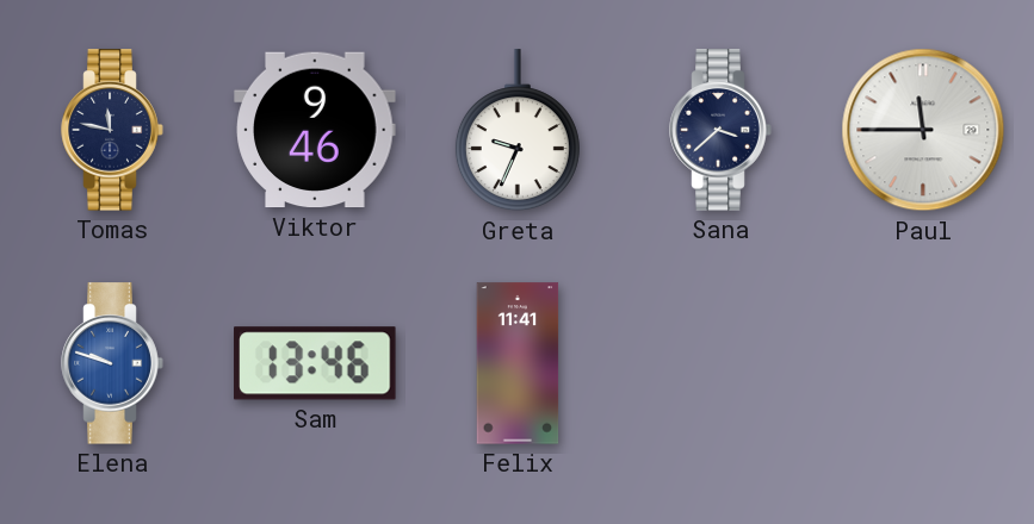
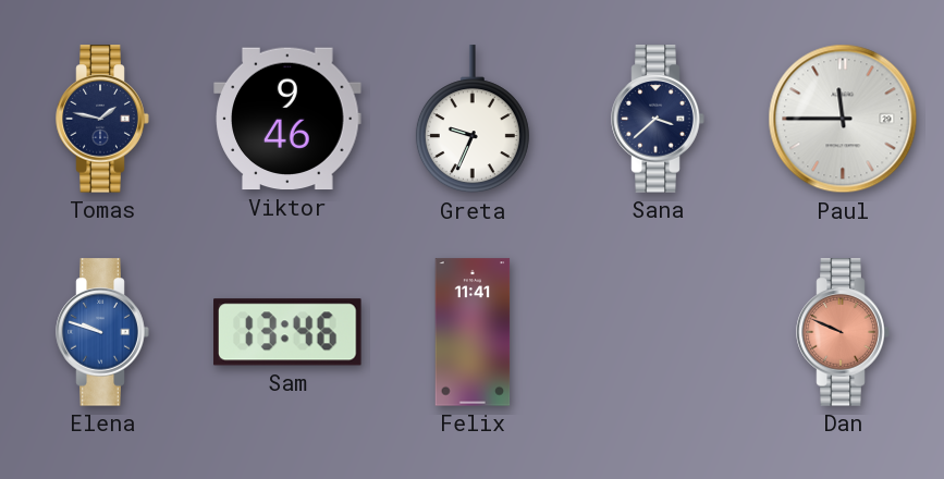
Tomas: 11:47 -> 1:47 (102, 119)
Dan: none -> 9:49 (843, 332)
